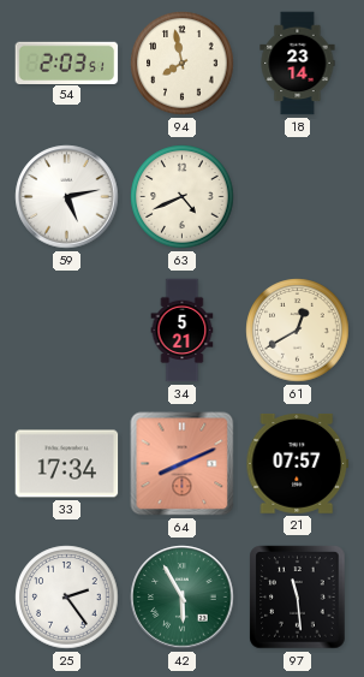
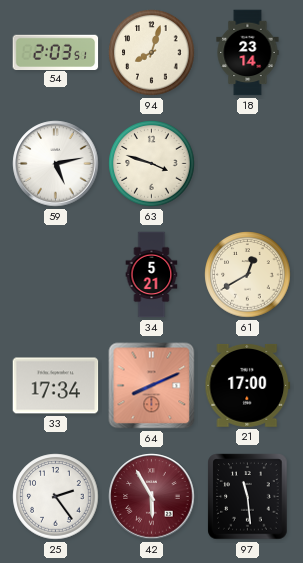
94: 7:58 -> 8:03 (152, 53)
63: 4:41 -> 3:48 (152, 164)
21: 07:57 -> 17:00 (248, 385)
42 dial: green -> burgundy (152, 497)
